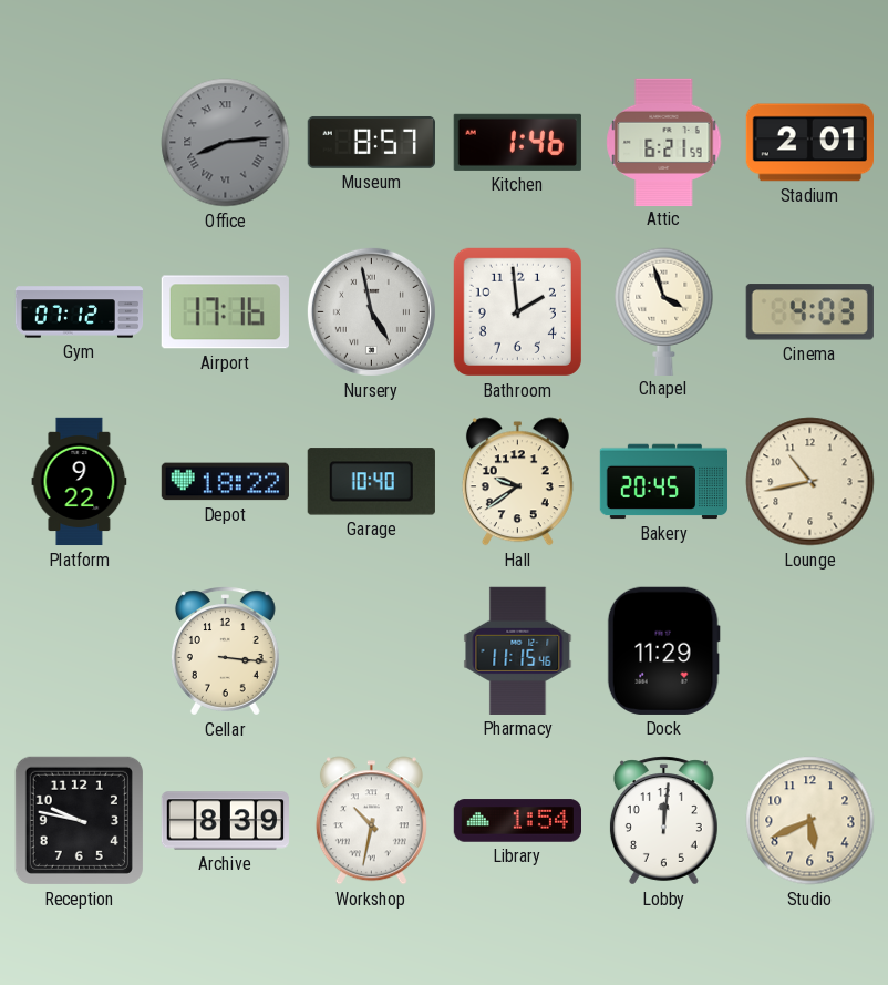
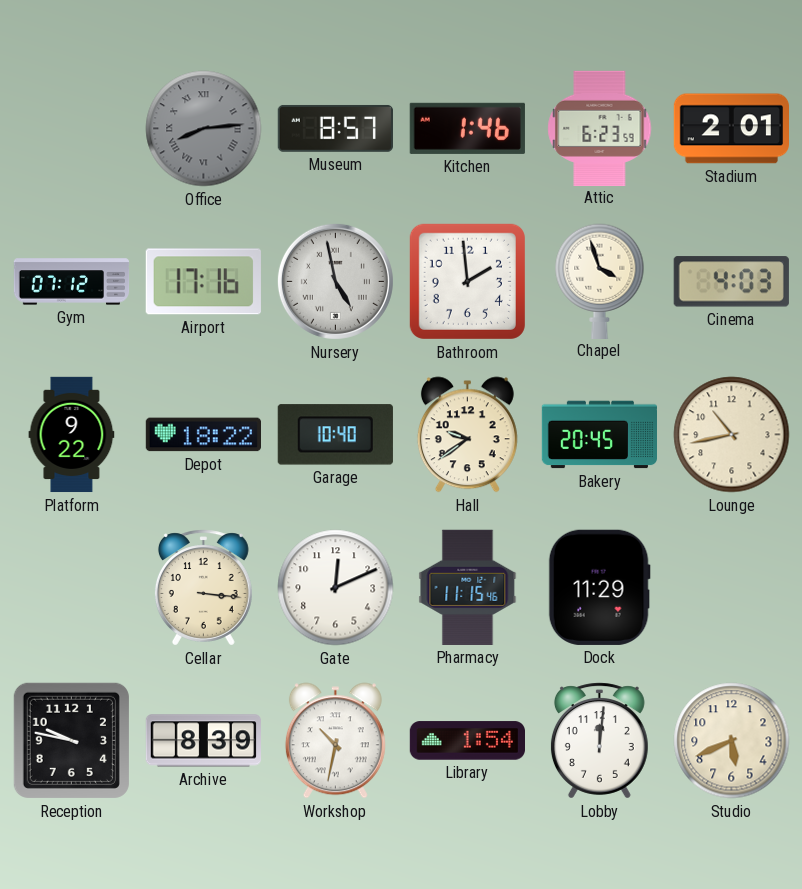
Attic: 6:21 -> 6:23 (600, 128)
Gate: none -> 12:11 (336, 588)
